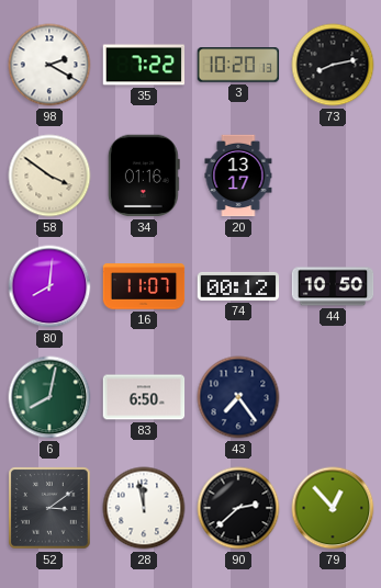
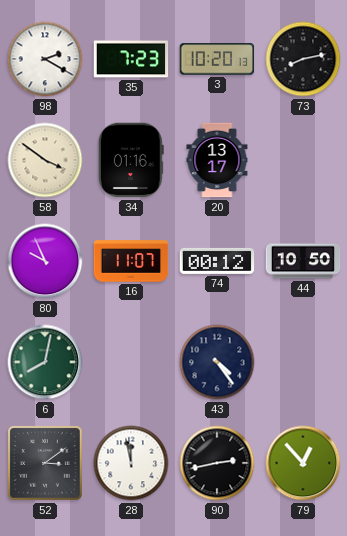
35: 7:22 -> 7:23 (131, 59)
80: 8:01 -> 9:56 (45, 261)
83: 6:50 -> none (144, 397)
43: 7:24 -> 4:24 (217, 362)
90: 2:38 -> 2:43 (217, 463)
